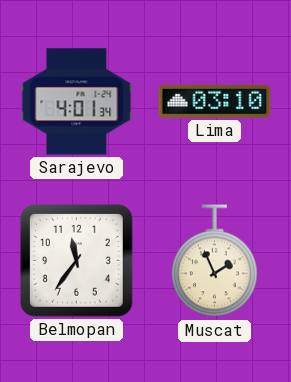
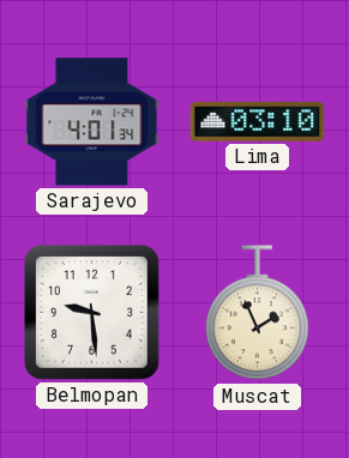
Belmopan: 11:36 -> 9:29 (92, 313)
